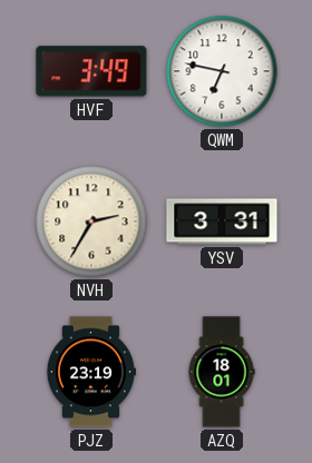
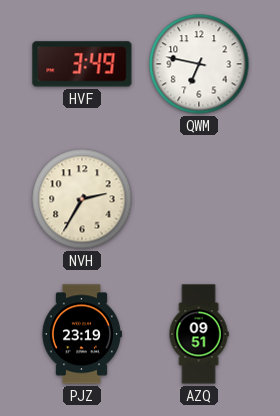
YSV: 3:31 -> none (222, 221)
AZQ: 18:01 -> 09:51 (199, 334)
